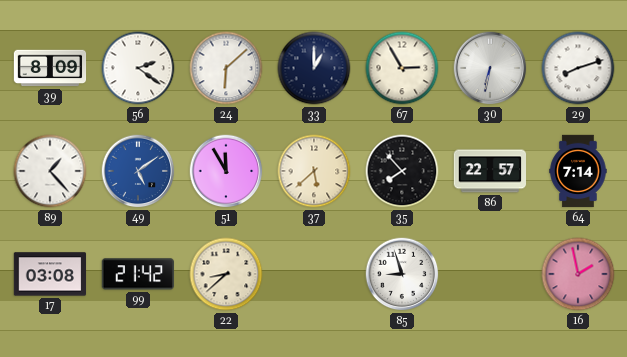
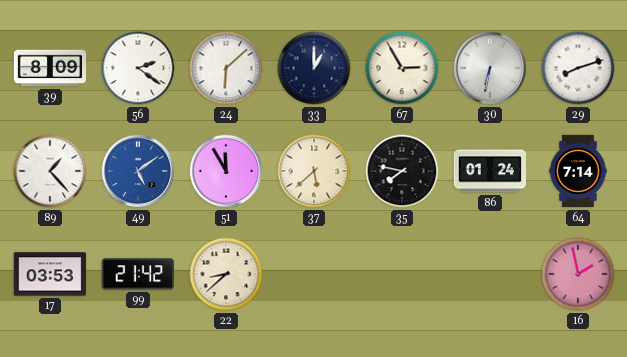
35: 7:53 -> 7:47 (402, 171)
86: 22:57 -> 01:24 (490, 171)
17: 03:08 -> 03:53 (50, 274)
85: 8:57 -> none (402, 274)
